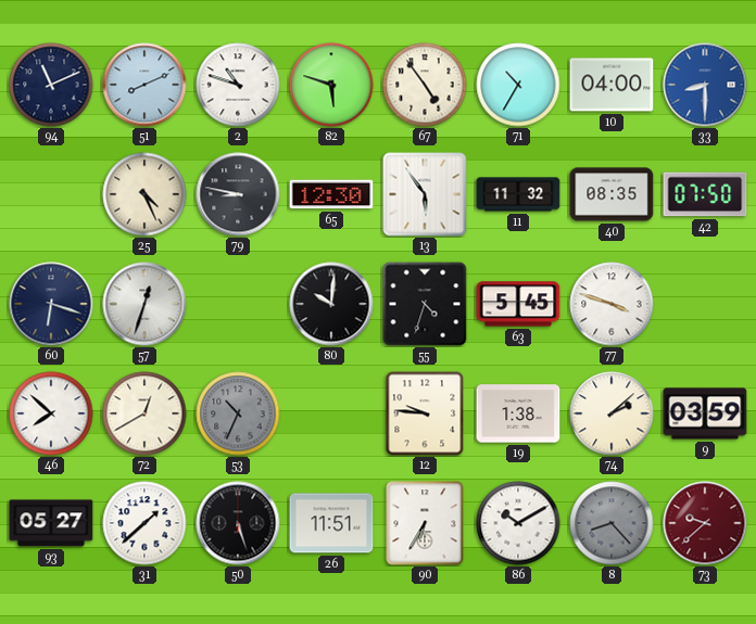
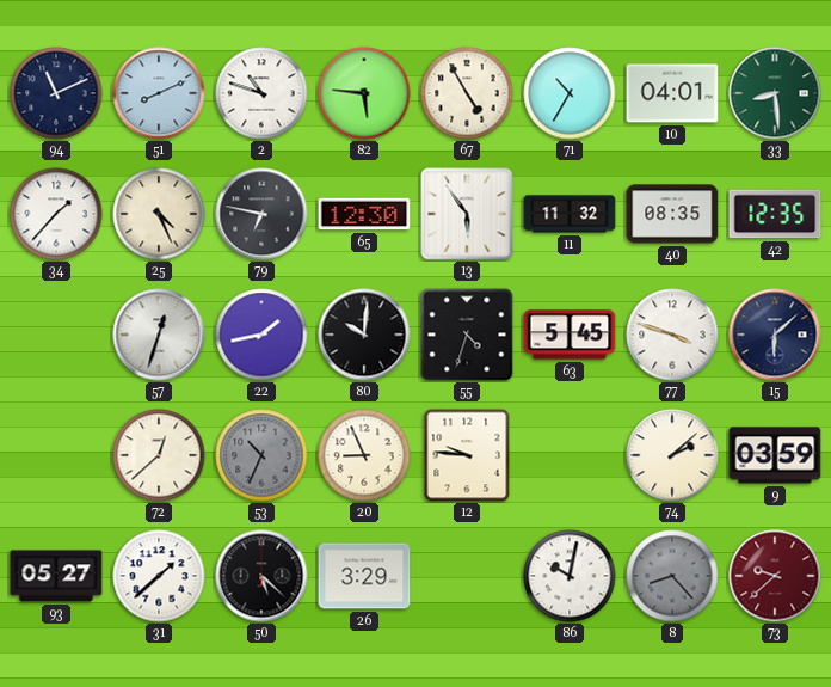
82: 5:48 -> 5:46 (364, 93)
67: 4:54 -> 4:55 (467, 93)
10: 04:00 -> 04:01 (672, 93)
33: 8:30 -> 8:29 (775, 93)
33 dial: blue -> green (775, 93)
34: none -> 1:37 (56, 214)
79: 8:47 -> 6:47 (261, 214)
42: 07:50 -> 12:35 (775, 214)
60: 6:18 -> none (51, 304)
22: none -> 1:43 (261, 335)
15: none -> 6:08 (775, 335)
46: 7:52 -> none (51, 413)
72: 12:40 -> 12:38 (159, 455)
20: none -> 8:56 (364, 455)
19: 1:38 -> none (518, 413)
50: 5:27 -> 5:22 (261, 576)
26: 11:51 -> 3:29 (364, 576)
90: 6:35 -> none (425, 523)
86: 10:10 -> 10:02 (570, 576)
